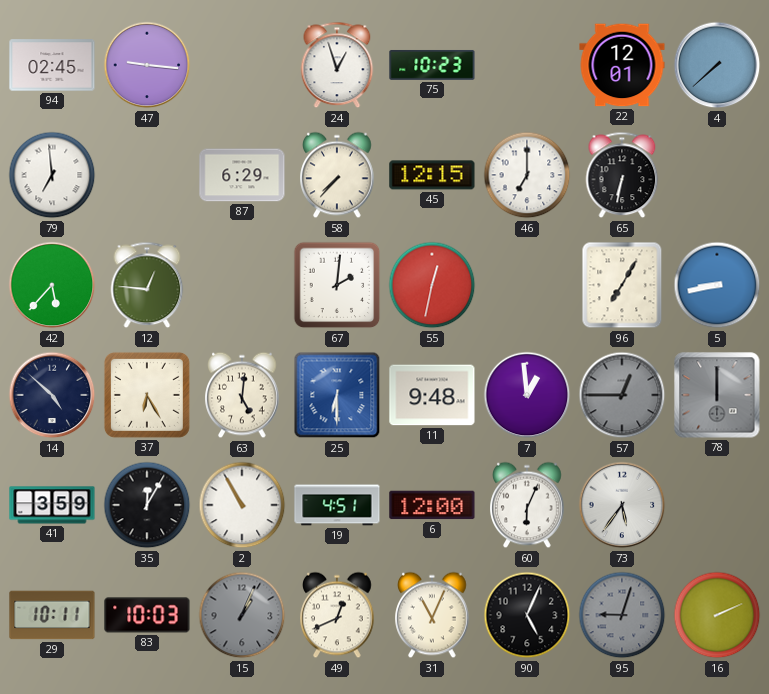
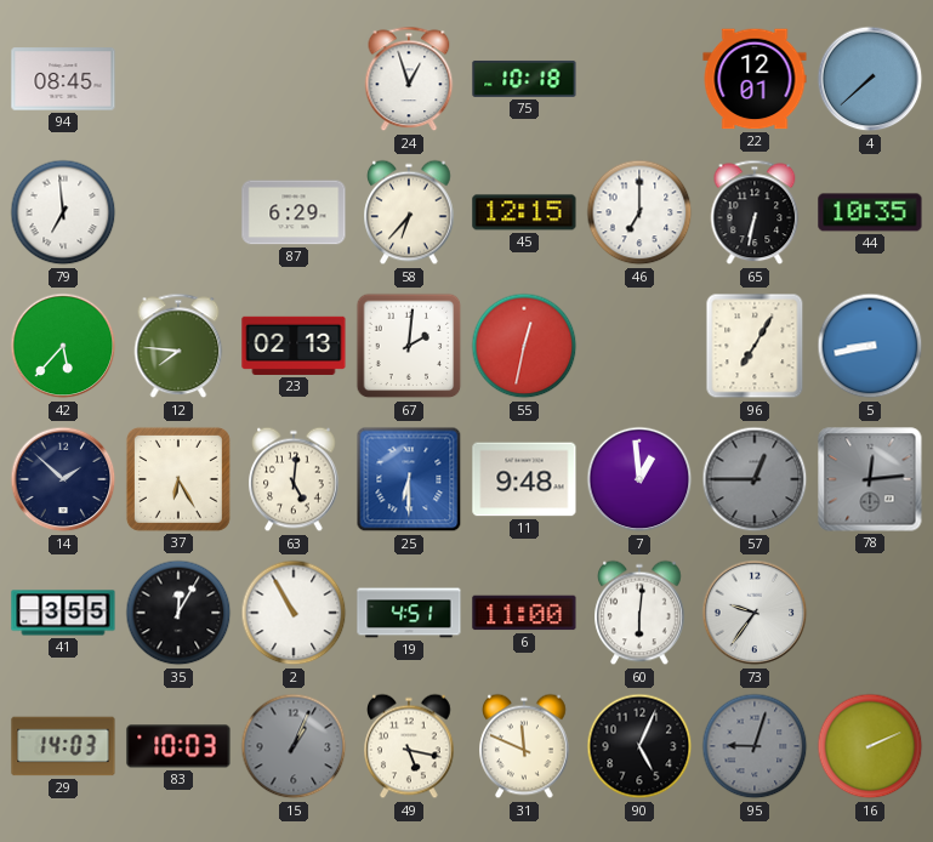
94: 02:45 -> 08:45 (63, 79)
47: 9:16 -> none (147, 65)
75: 10:23 -> 10:18 (524, 79)
58: 7:37 -> 6:37 (409, 212)
44: none -> 10:35 (870, 212)
12: 12:46 -> 7:46 (178, 346)
23: none -> 02:13 (294, 346)
14: 4:52 -> 1:52 (63, 479)
78: 12:00 -> 12:14 (870, 479)
41: 3:59 -> 3:55 (63, 613)
6: 12:00 -> 11:00 (524, 613)
60: 6:04 -> 6:01 (639, 613)
73: 5:36 -> 9:36 (755, 613)
29: 10:11 -> 14:03 (63, 746)
49: 12:41 -> 5:17 (409, 746)
31: 11:04 -> 11:49 (524, 746)
